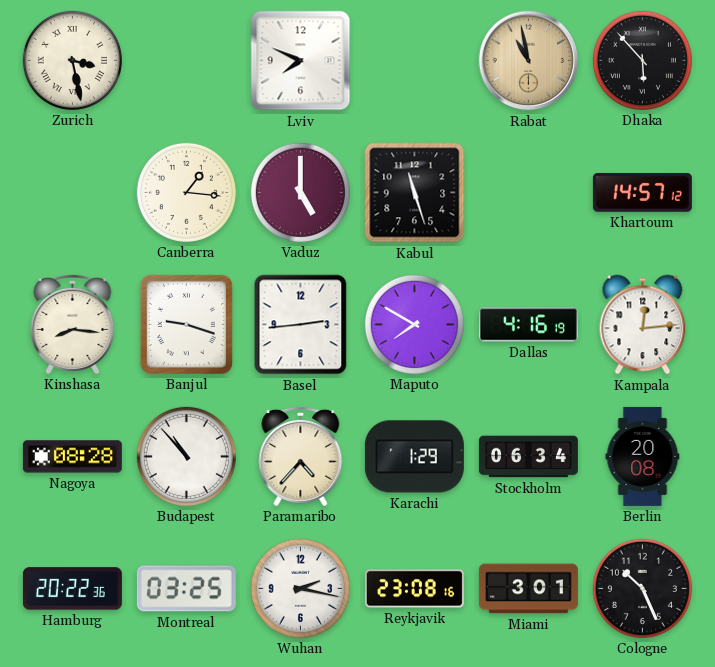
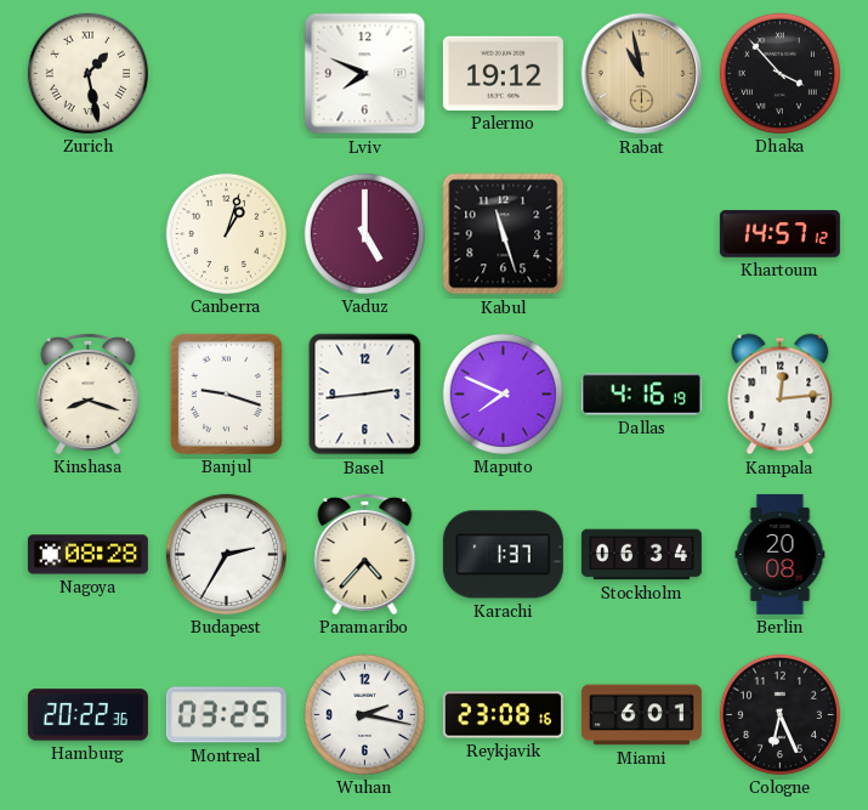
Zurich: 3:28 -> 1:28 (87, 73)
Palermo: none -> 19:12 (503, 73)
Dhaka: 5:53 -> 3:53 (779, 73)
Canberra: 1:16 -> 1:03 (226, 233)
Kinshasa: 8:16 -> 8:18 (89, 393)
Maputo: 7:50 -> 7:49 (503, 393)
Budapest: 10:53 -> 2:35 (226, 554)
Karachi: 1:29 -> 1:37 (503, 555)
Miami: 3:01 -> 6:01 (641, 715)
Cologne: 10:26 -> 6:26 (779, 714)
